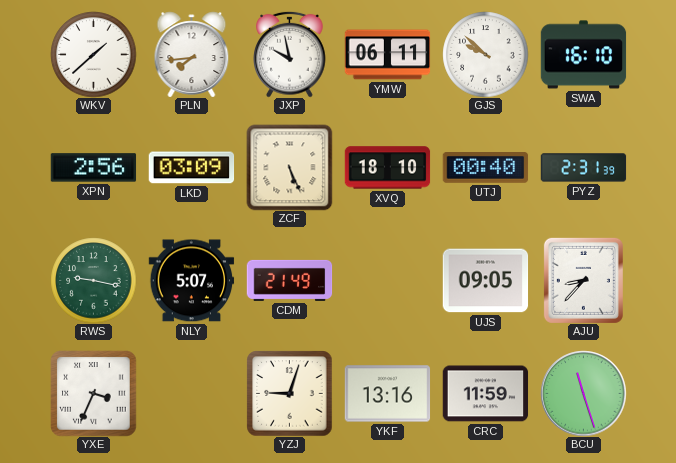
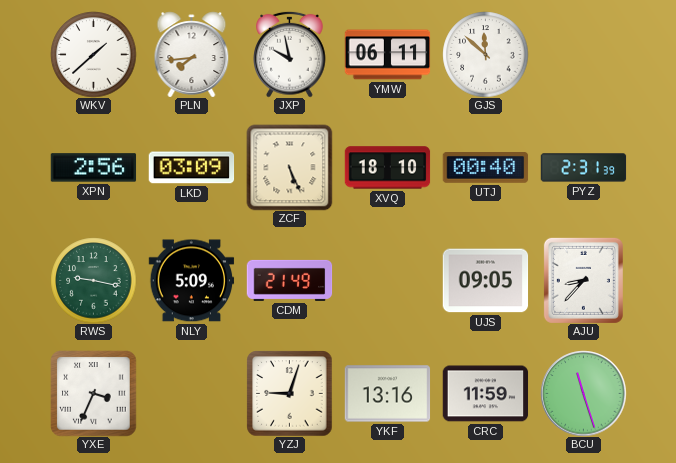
GJS: 9:52 -> 11:52 (485, 54)
SWA: 16:10 -> none (583, 55)
NLY: 5:07 -> 5:09 (191, 281)
